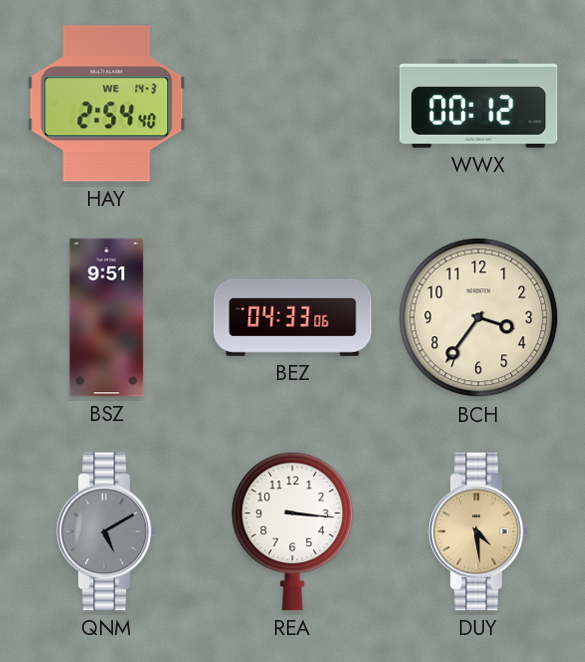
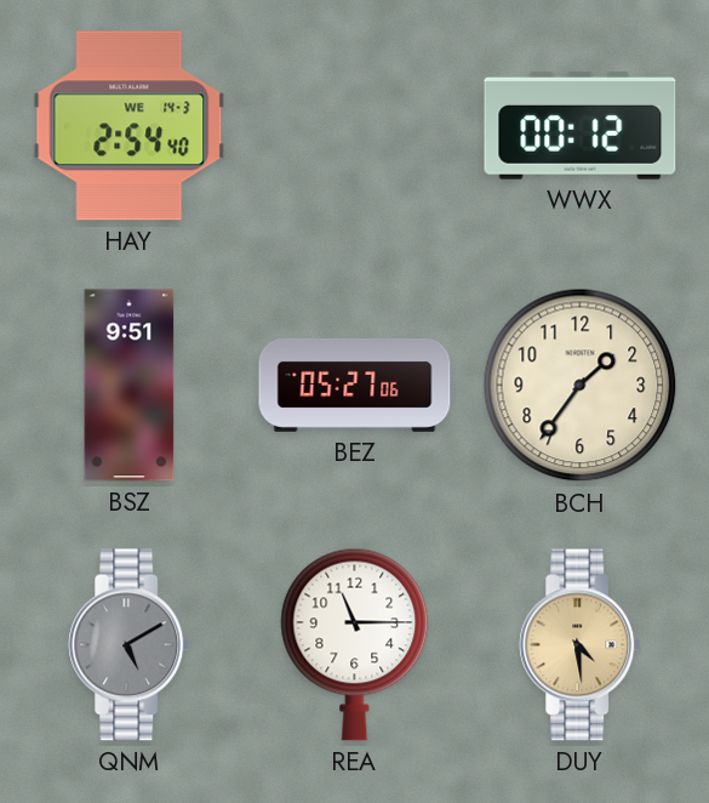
BEZ: 04:33 -> 05:27 (355, 385)
BCH: 3:36 -> 1:36 (581, 386)
REA: 3:16 -> 11:15 (355, 644)
